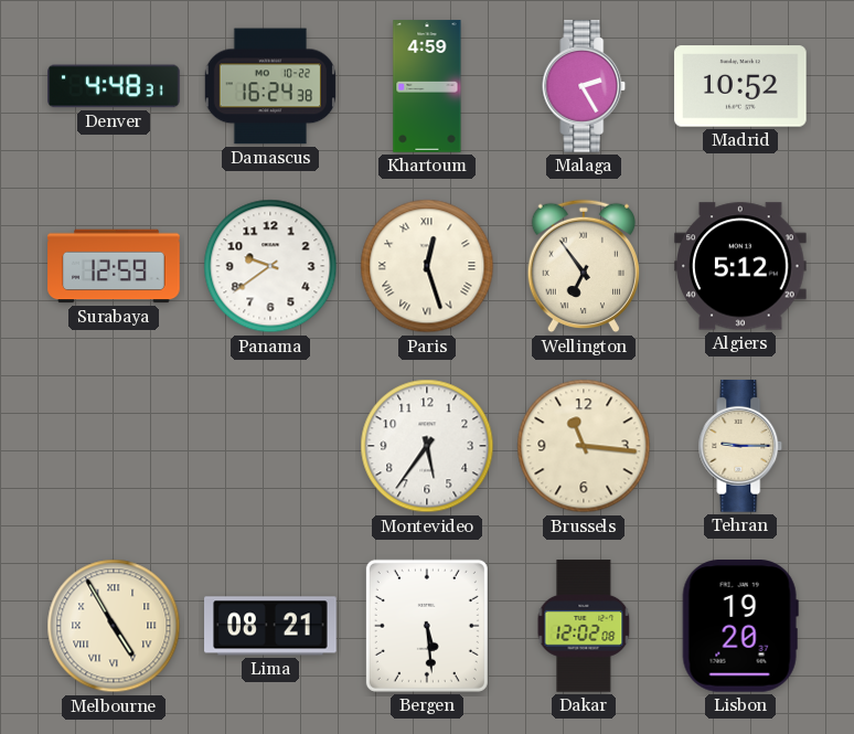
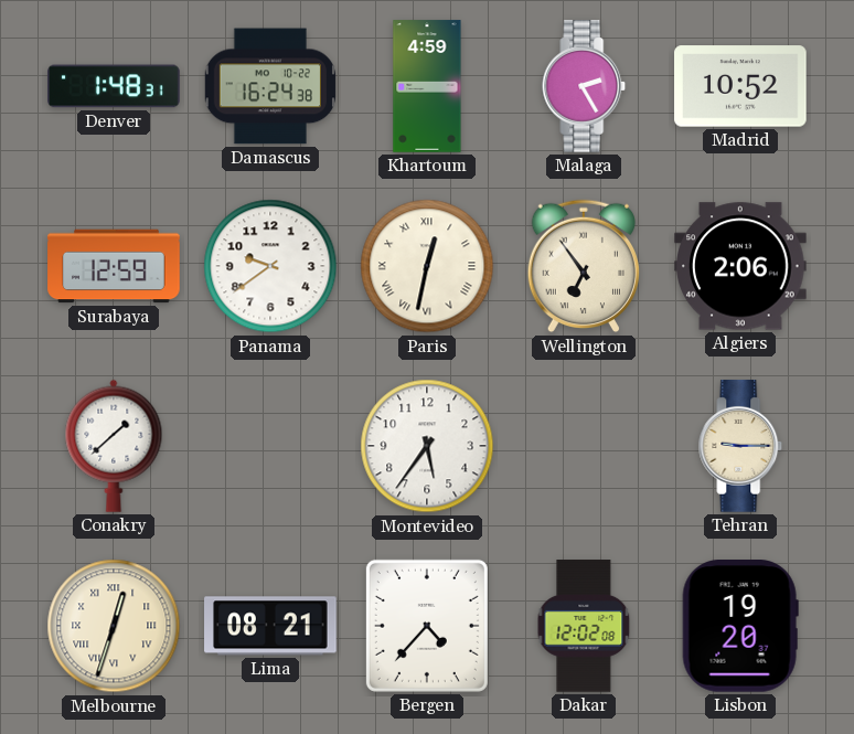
Denver: 4:48 -> 1:48 (114, 86)
Paris: 12:27 -> 12:32 (427, 266)
Algiers: 5:12 -> 2:06 (740, 266)
Conakry: none -> 1:38 (114, 446)
Brussels: 11:16 -> none (584, 446)
Melbourne: 4:55 -> 12:33 (114, 626)
Bergen: 5:29 -> 4:37 (427, 626)
